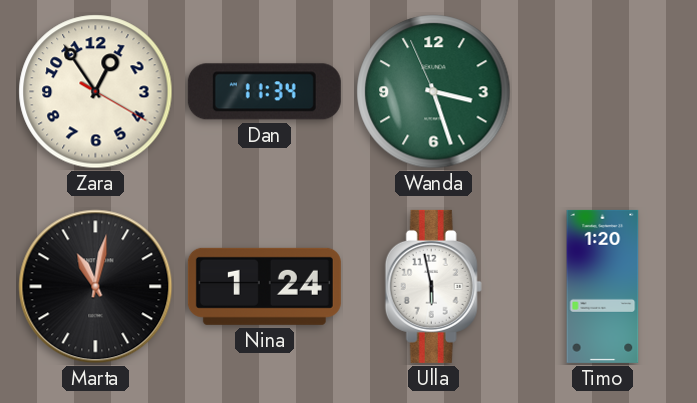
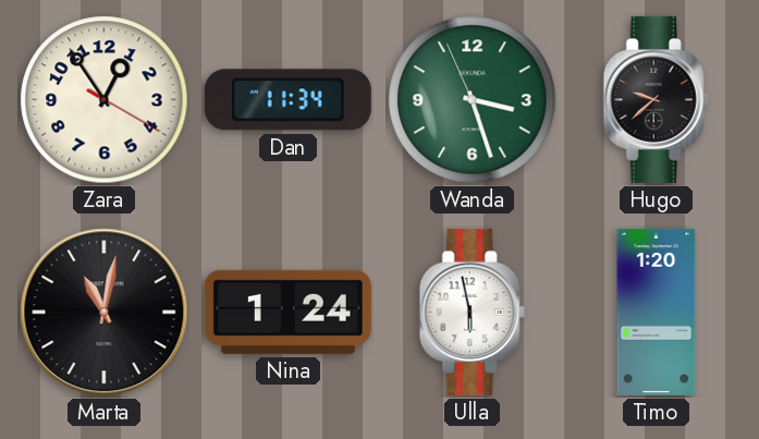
Hugo: none -> 9:38 (656, 99)
